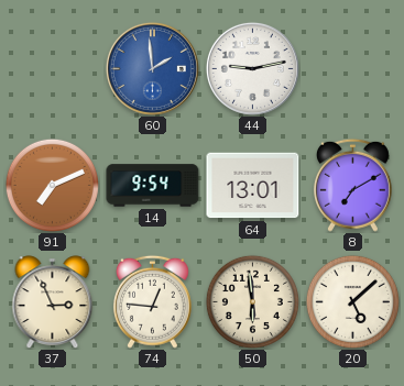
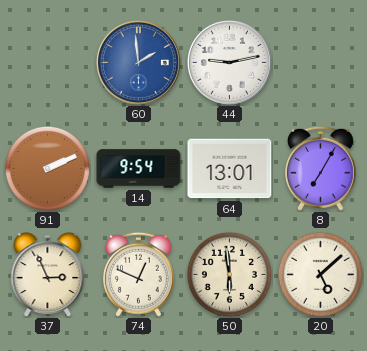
91: 7:11 -> 2:11 (47, 168)
8: 7:10 -> 7:05 (320, 168)
74: 12:46 -> 12:49 (138, 274)
